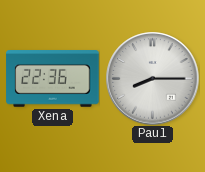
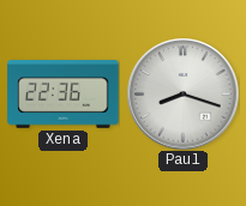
Paul: 8:15 -> 8:18 (182, 93)
